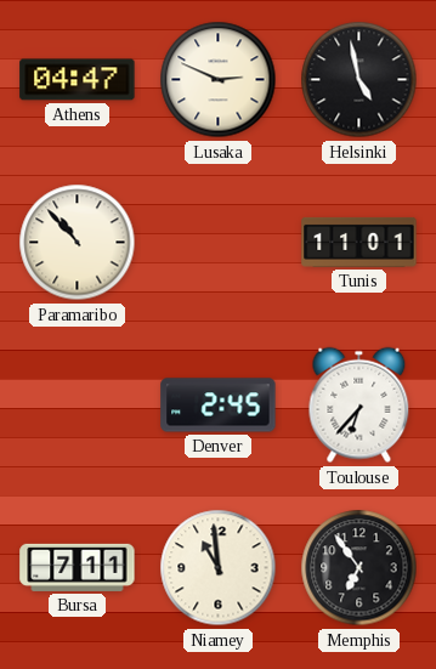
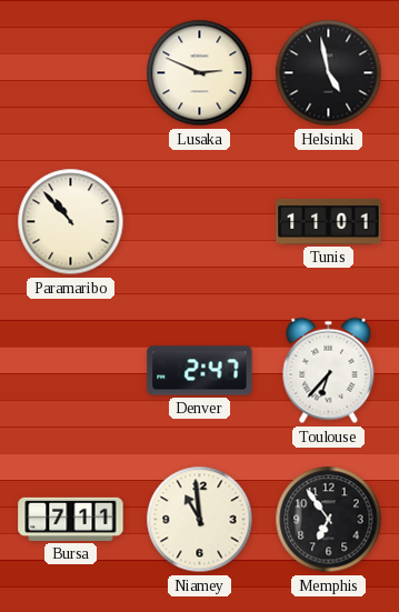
Athens: 04:47 -> none (78, 80)
Denver: 2:45 -> 2:47 (200, 371)
